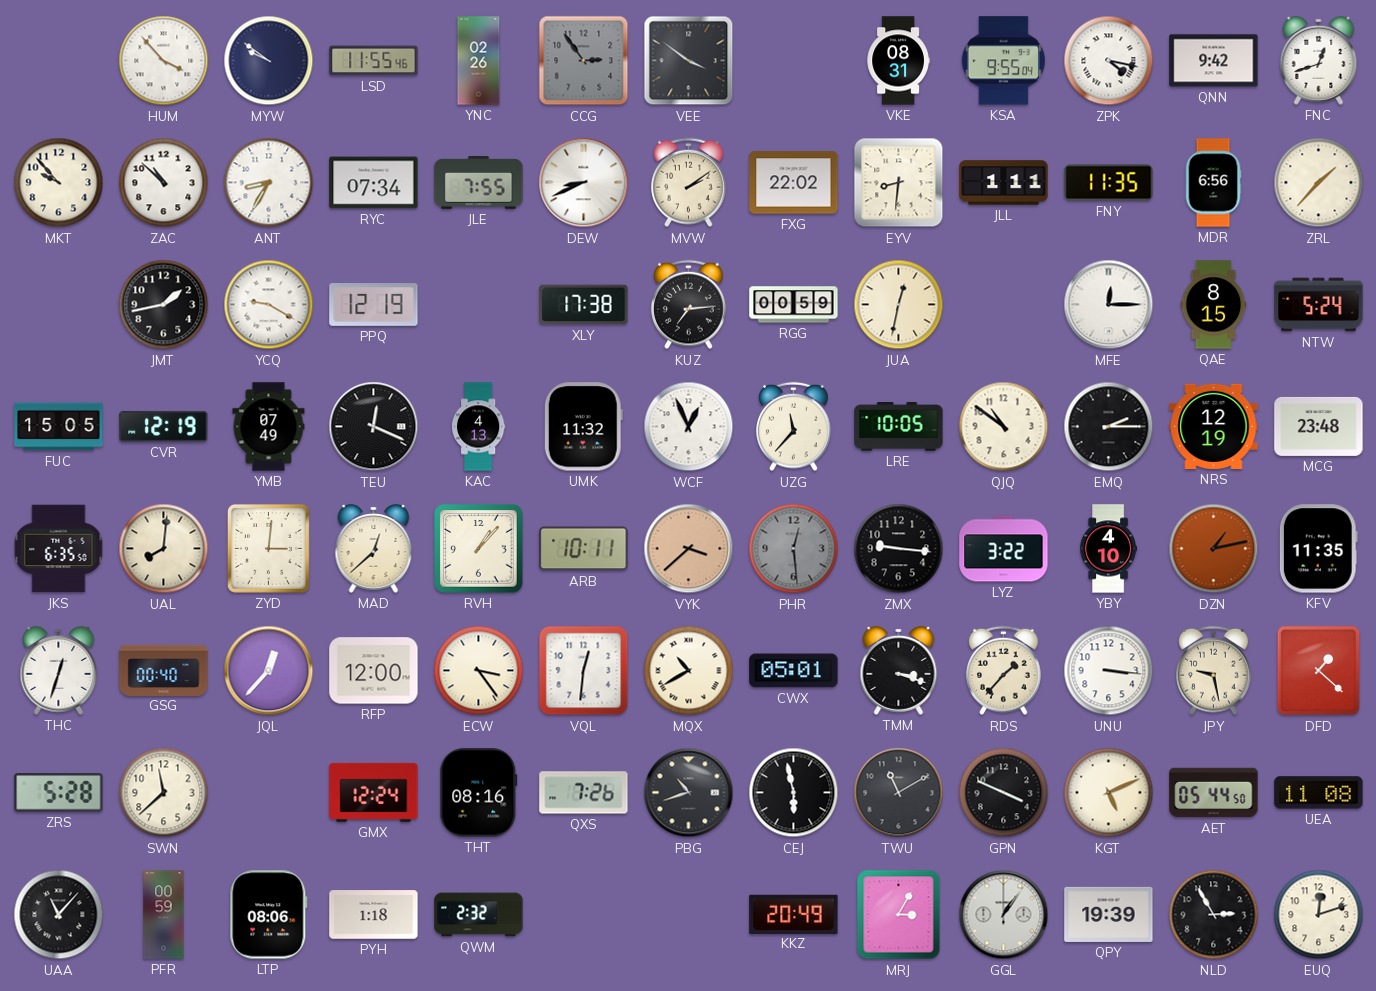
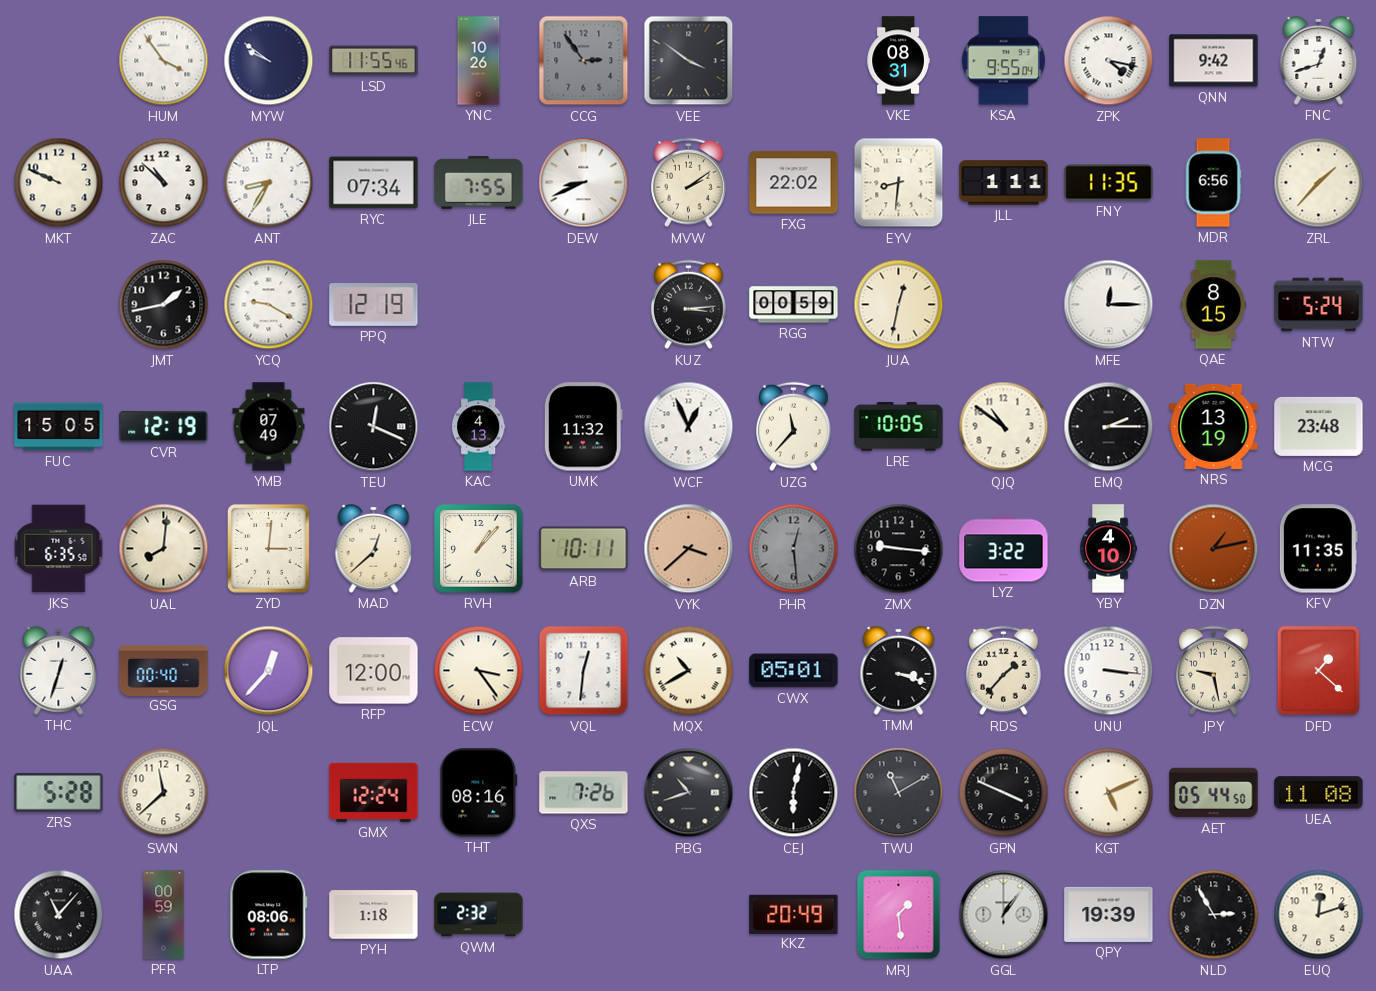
HUM: 3:53 -> 3:54 (164, 61)
YNC: 02:26 -> 10:26 (479, 61)
MKT: 9:53 -> 9:49 (59, 183)
XLY: 17:38 -> none (584, 305)
KUZ: 7:14 -> 3:14 (689, 305)
NRS: 12:19 -> 13:19 (1214, 426)
CEJ: 5:58 -> 6:02 (794, 793)
MRJ: 3:05 -> 1:29 (899, 915)
